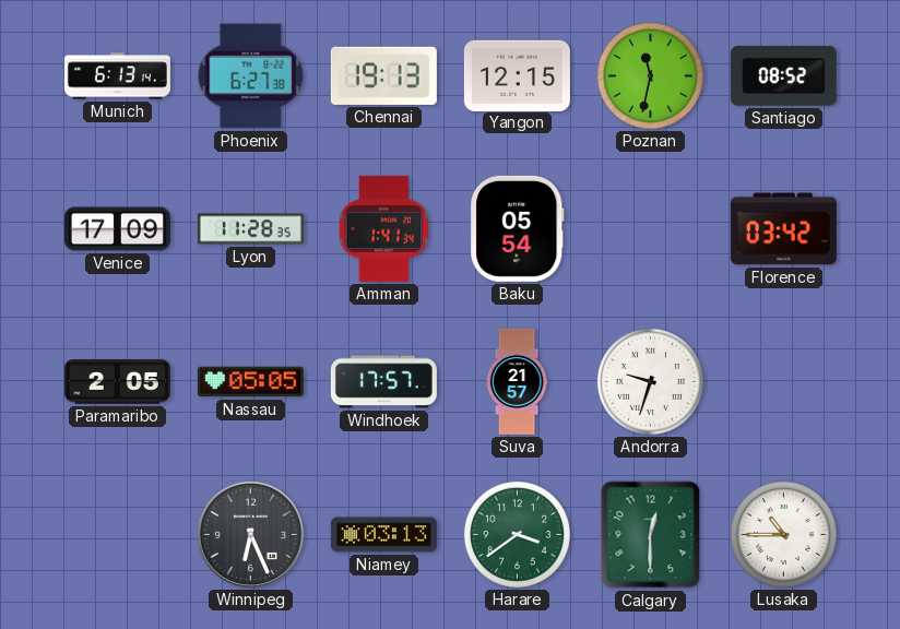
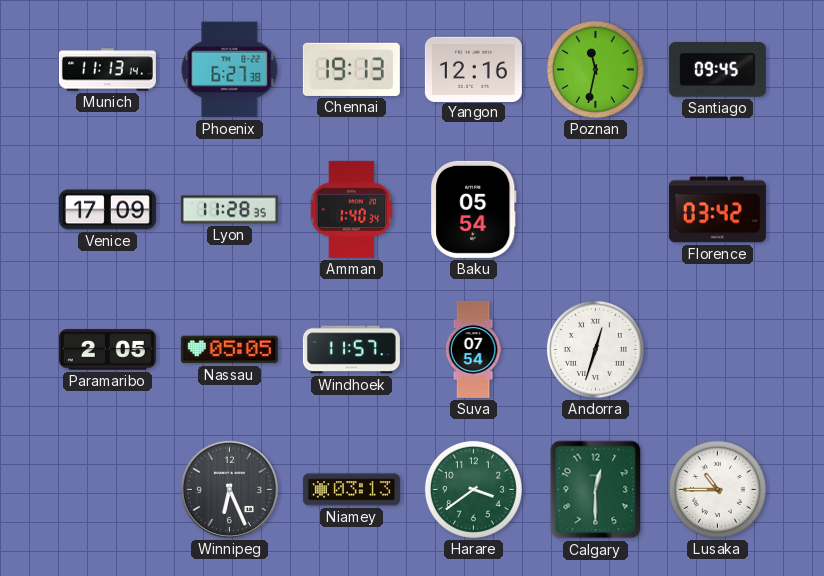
Munich: 6:13 -> 11:13 (107, 70)
Yangon: 12:15 -> 12:16 (473, 69)
Santiago: 08:52 -> 09:45 (717, 70)
Amman: 1:41 -> 1:40 (351, 209)
Windhoek: 17:57 -> 11:57 (351, 350)
Suva: 21:57 -> 07:54 (473, 349)
Andorra: 9:33 -> 12:33 (595, 349)
